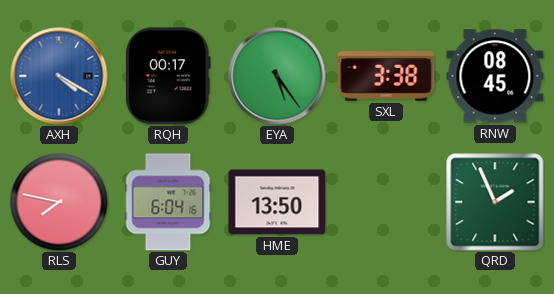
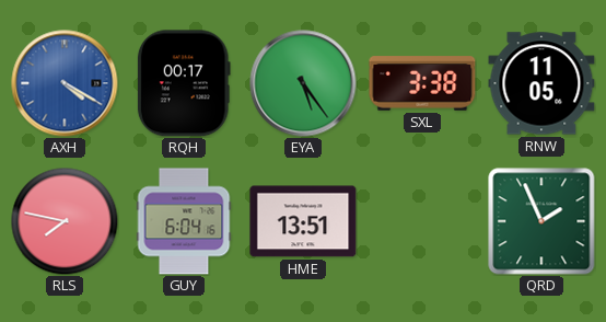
RNW: 08:45 -> 11:05 (541, 83)
HME: 13:50 -> 13:51 (303, 221)
